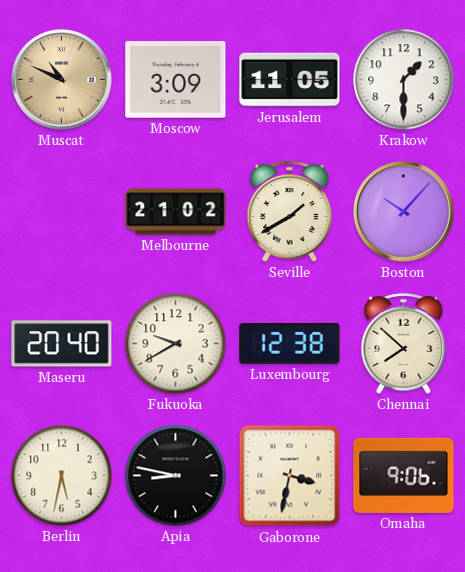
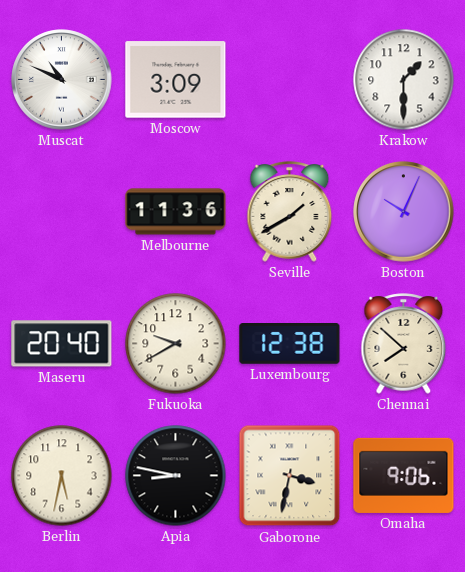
Muscat dial: champagne -> white (62, 80)
Jerusalem: 11:05 -> none (290, 80)
Melbourne: 21:02 -> 11:36 (176, 212)
Boston: 10:07 -> 10:04 (404, 212)
